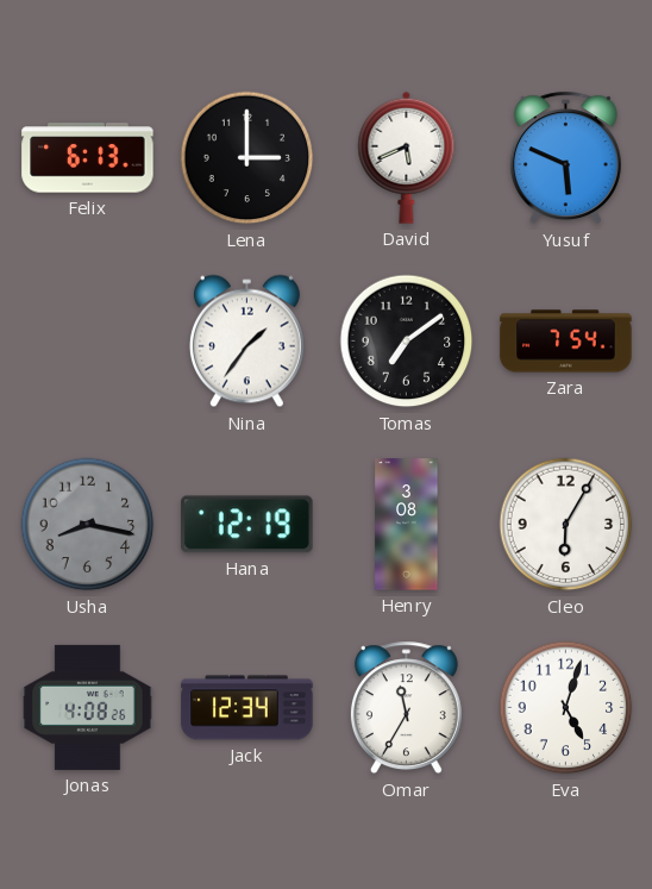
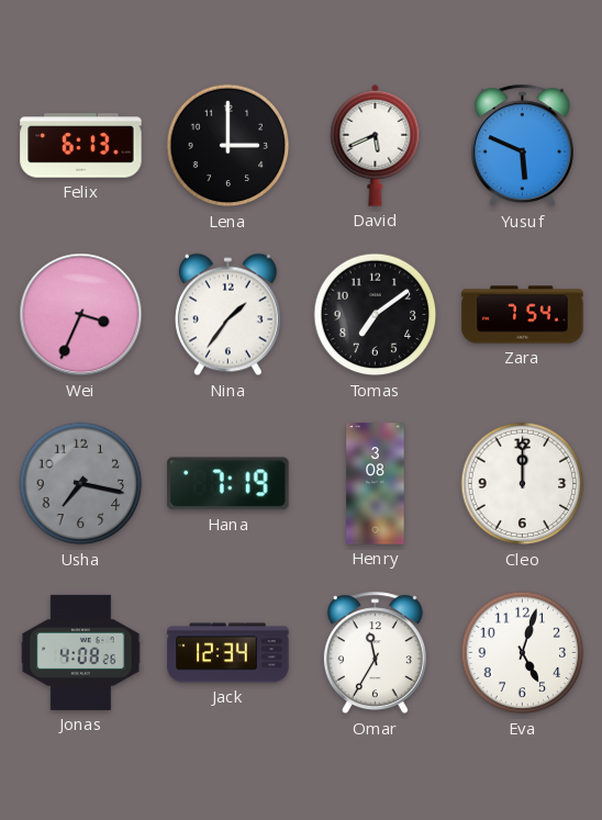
Wei: none -> 3:34 (81, 315)
Usha: 8:17 -> 7:17 (81, 484)
Hana: 12:19 -> 7:19 (228, 484)
Cleo: 6:05 -> 12:00 (523, 484)
